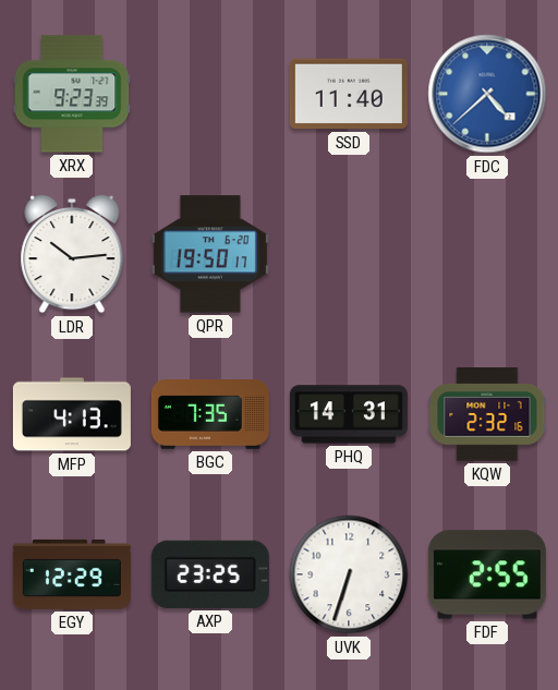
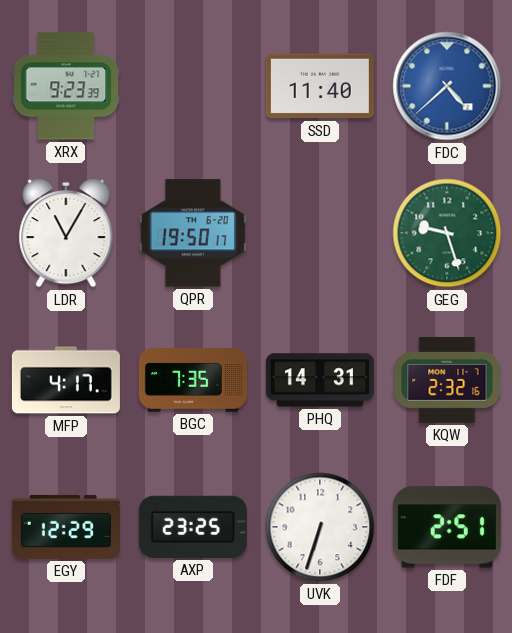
LDR: 10:14 -> 11:05 (66, 233)
GEG: none -> 9:27 (447, 233)
MFP: 4:13 -> 4:17 (66, 380)
FDF: 2:55 -> 2:51 (447, 527)
